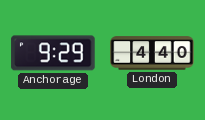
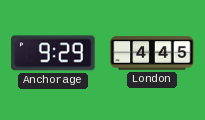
London: 4:40 -> 4:45 (152, 53)
